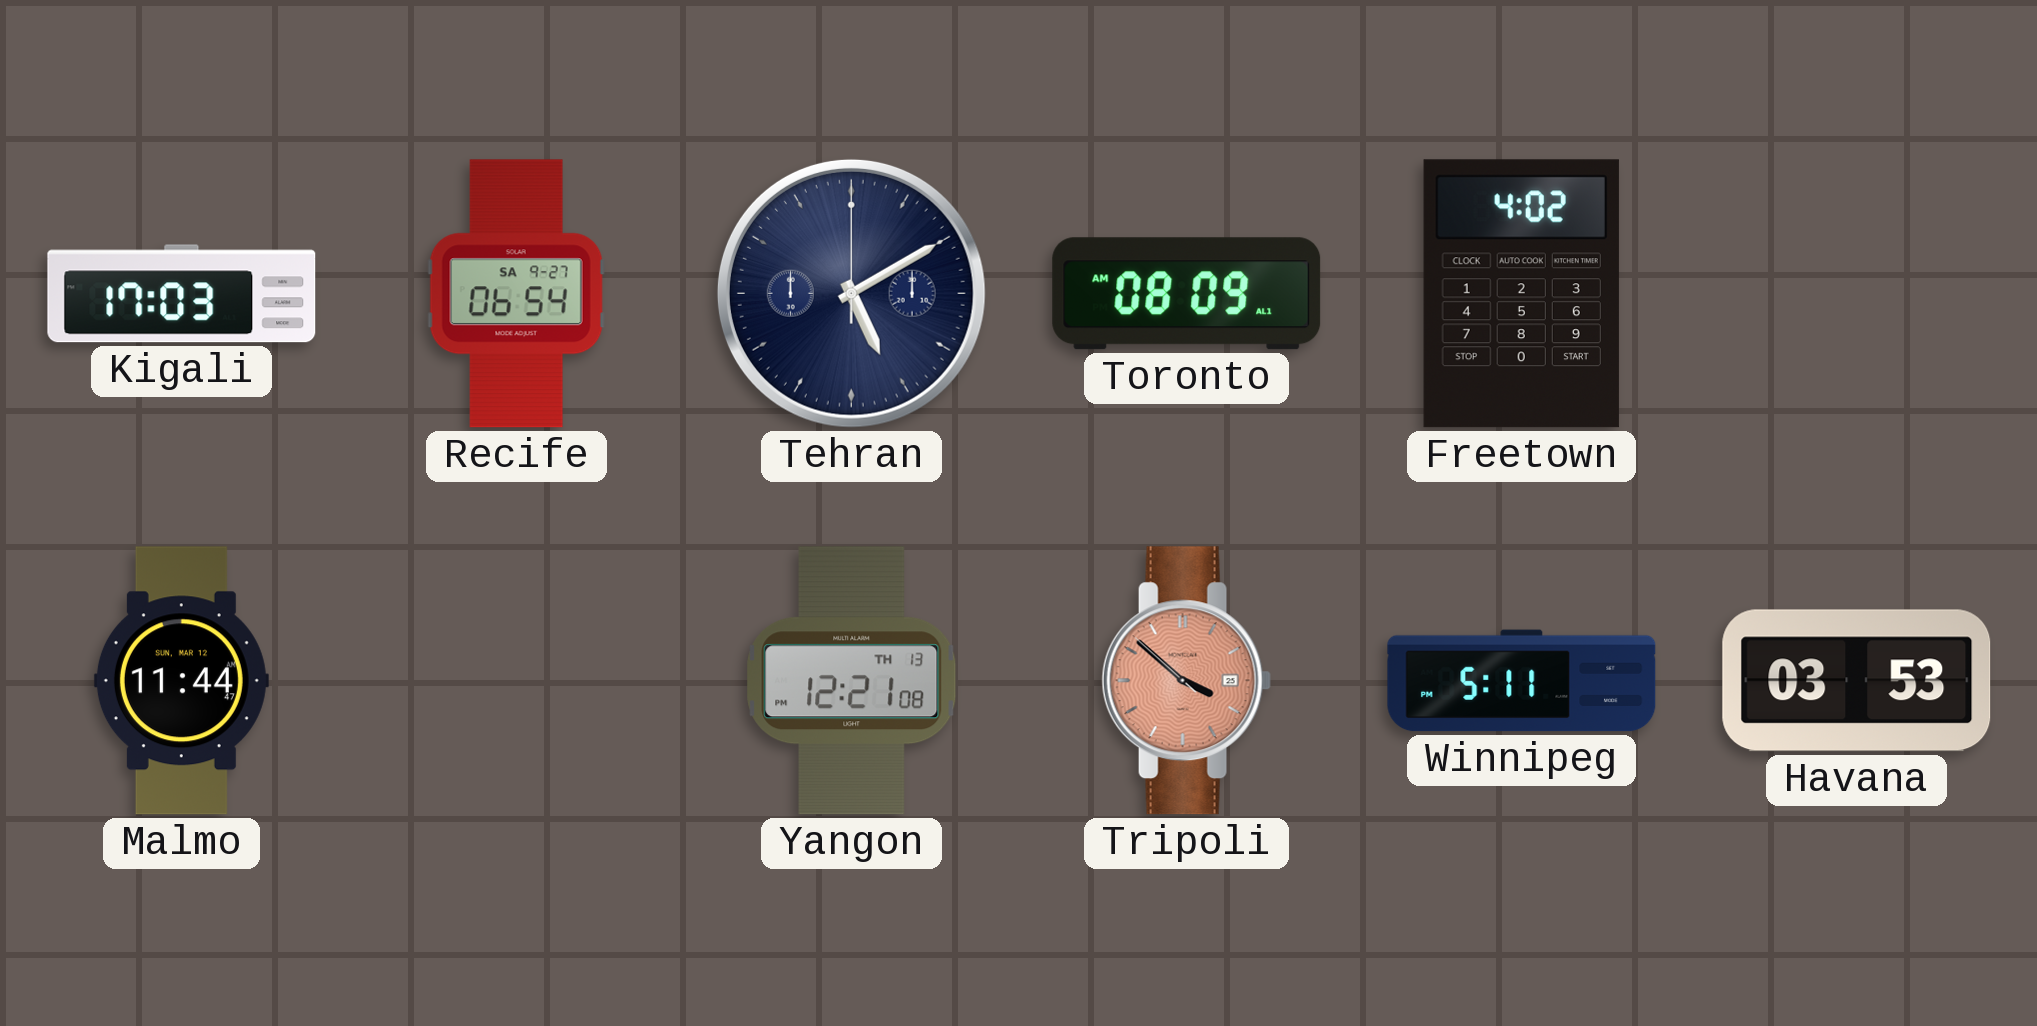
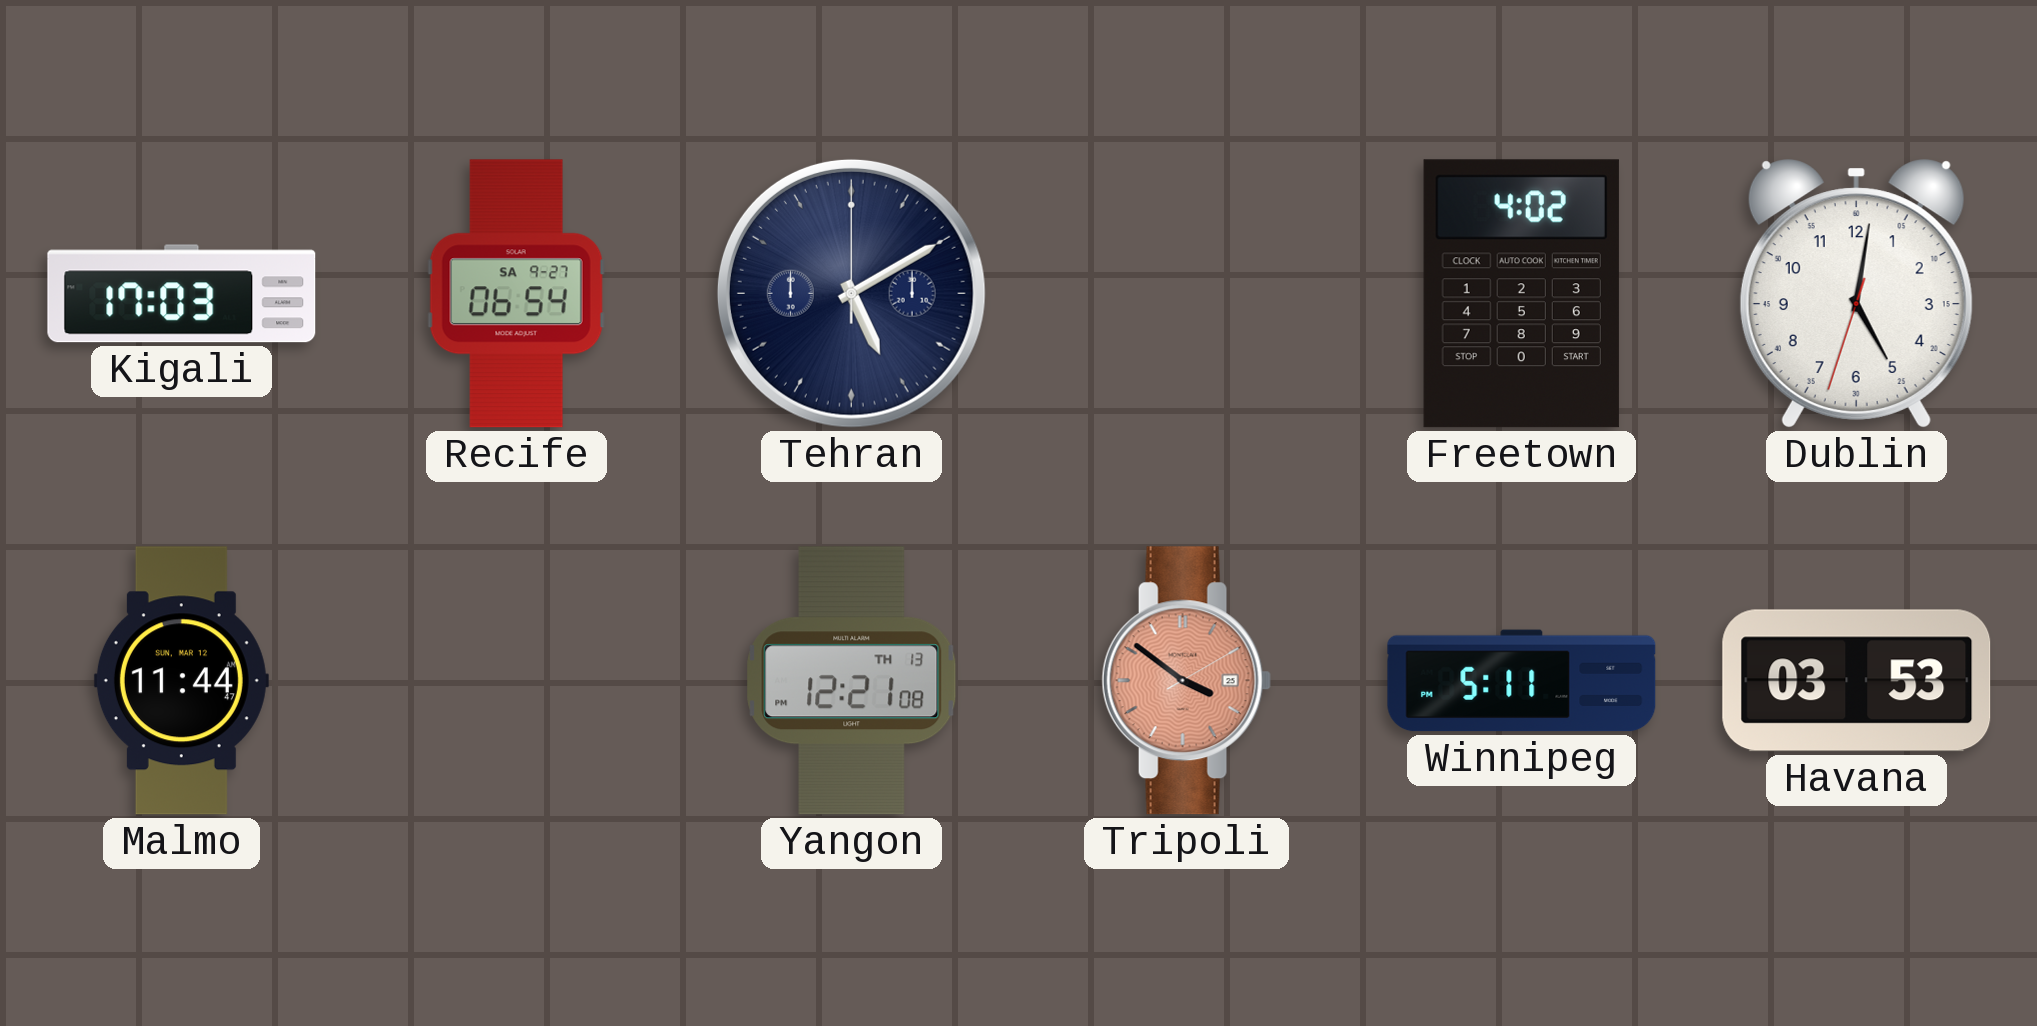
Toronto: 08:09 -> none (1187, 294)
Dublin: none -> 5:01 (1856, 294)
Tripoli: 3:51:52 -> 3:51:10 (1186, 681)
